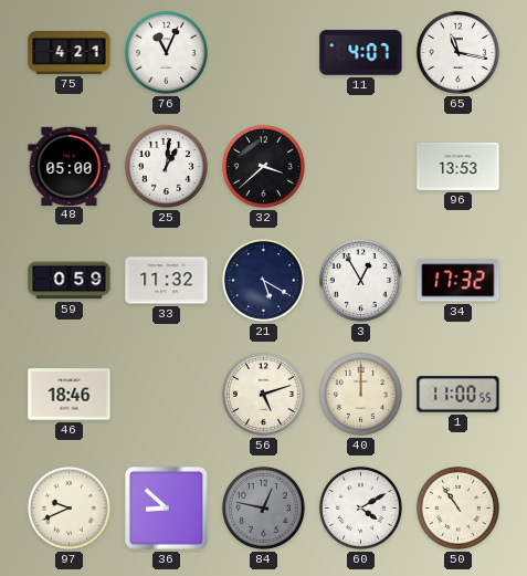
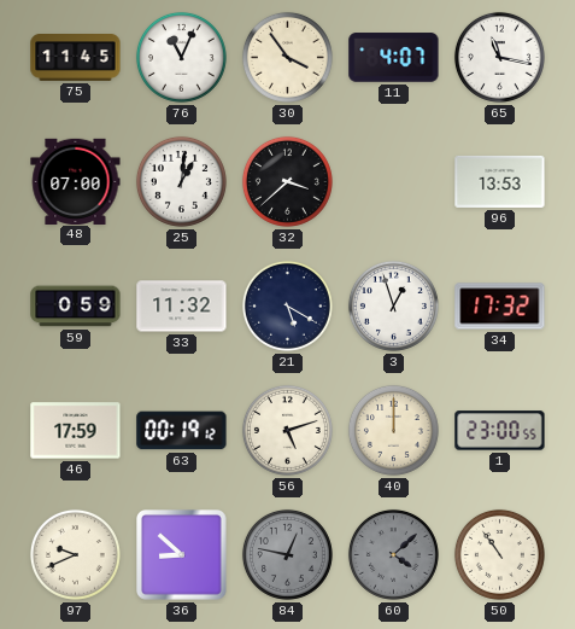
75: 4:21 -> 11:45 (76, 58)
30: none -> 3:54 (287, 57)
48: 05:00 -> 07:00 (76, 181)
3: 12:55 -> 12:57 (393, 305)
46: 18:46 -> 17:59 (76, 431)
63: none -> 00:19 (182, 431)
1: 11:00 -> 23:00 (500, 431)
60: 4:10 -> 4:08 (393, 554)
60 dial: white -> grey (393, 554)
